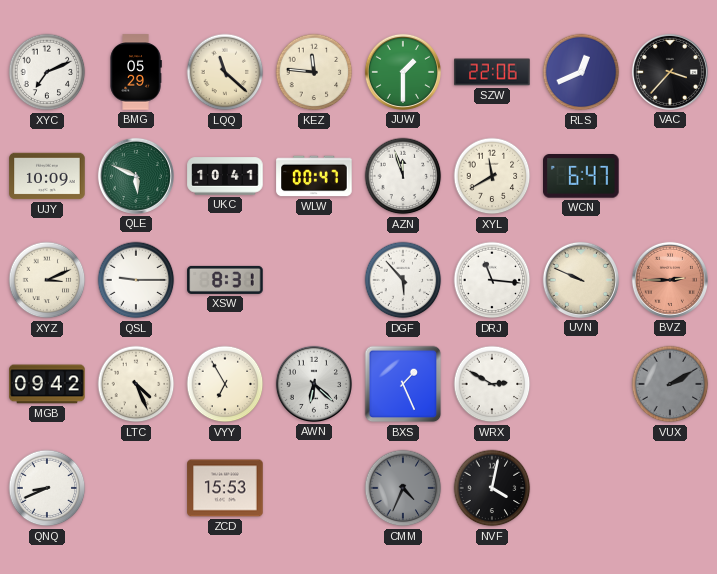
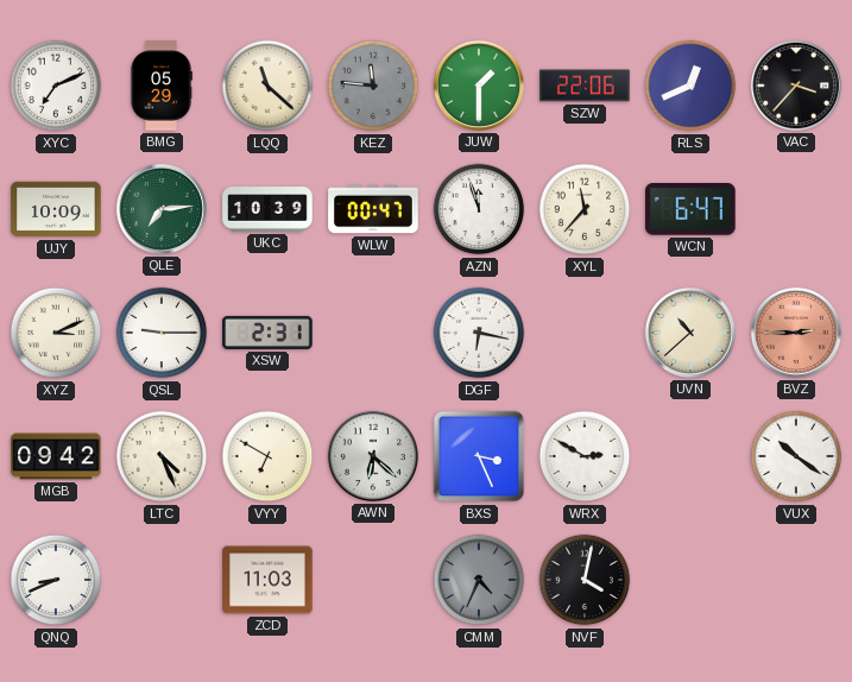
KEZ dial: cream -> grey (373, 86)
QLE: 5:49 -> 7:14 (162, 209)
UKC: 10:41 -> 10:39 (267, 209)
XYL: 11:40 -> 11:37 (585, 209)
XSW: 8:31 -> 2:31 (267, 333)
DGF: 5:53 -> 6:17 (479, 333)
DRJ: 11:16 -> none (492, 280)
UVN: 9:49 -> 10:38 (690, 333)
VYY: 6:55 -> 6:50 (267, 456)
BXS: 1:26 -> 3:26 (479, 456)
VUX: 2:10 -> 10:21 (796, 456)
VUX dial: grey -> white (796, 456)
ZCD: 15:53 -> 11:03 (267, 580)
